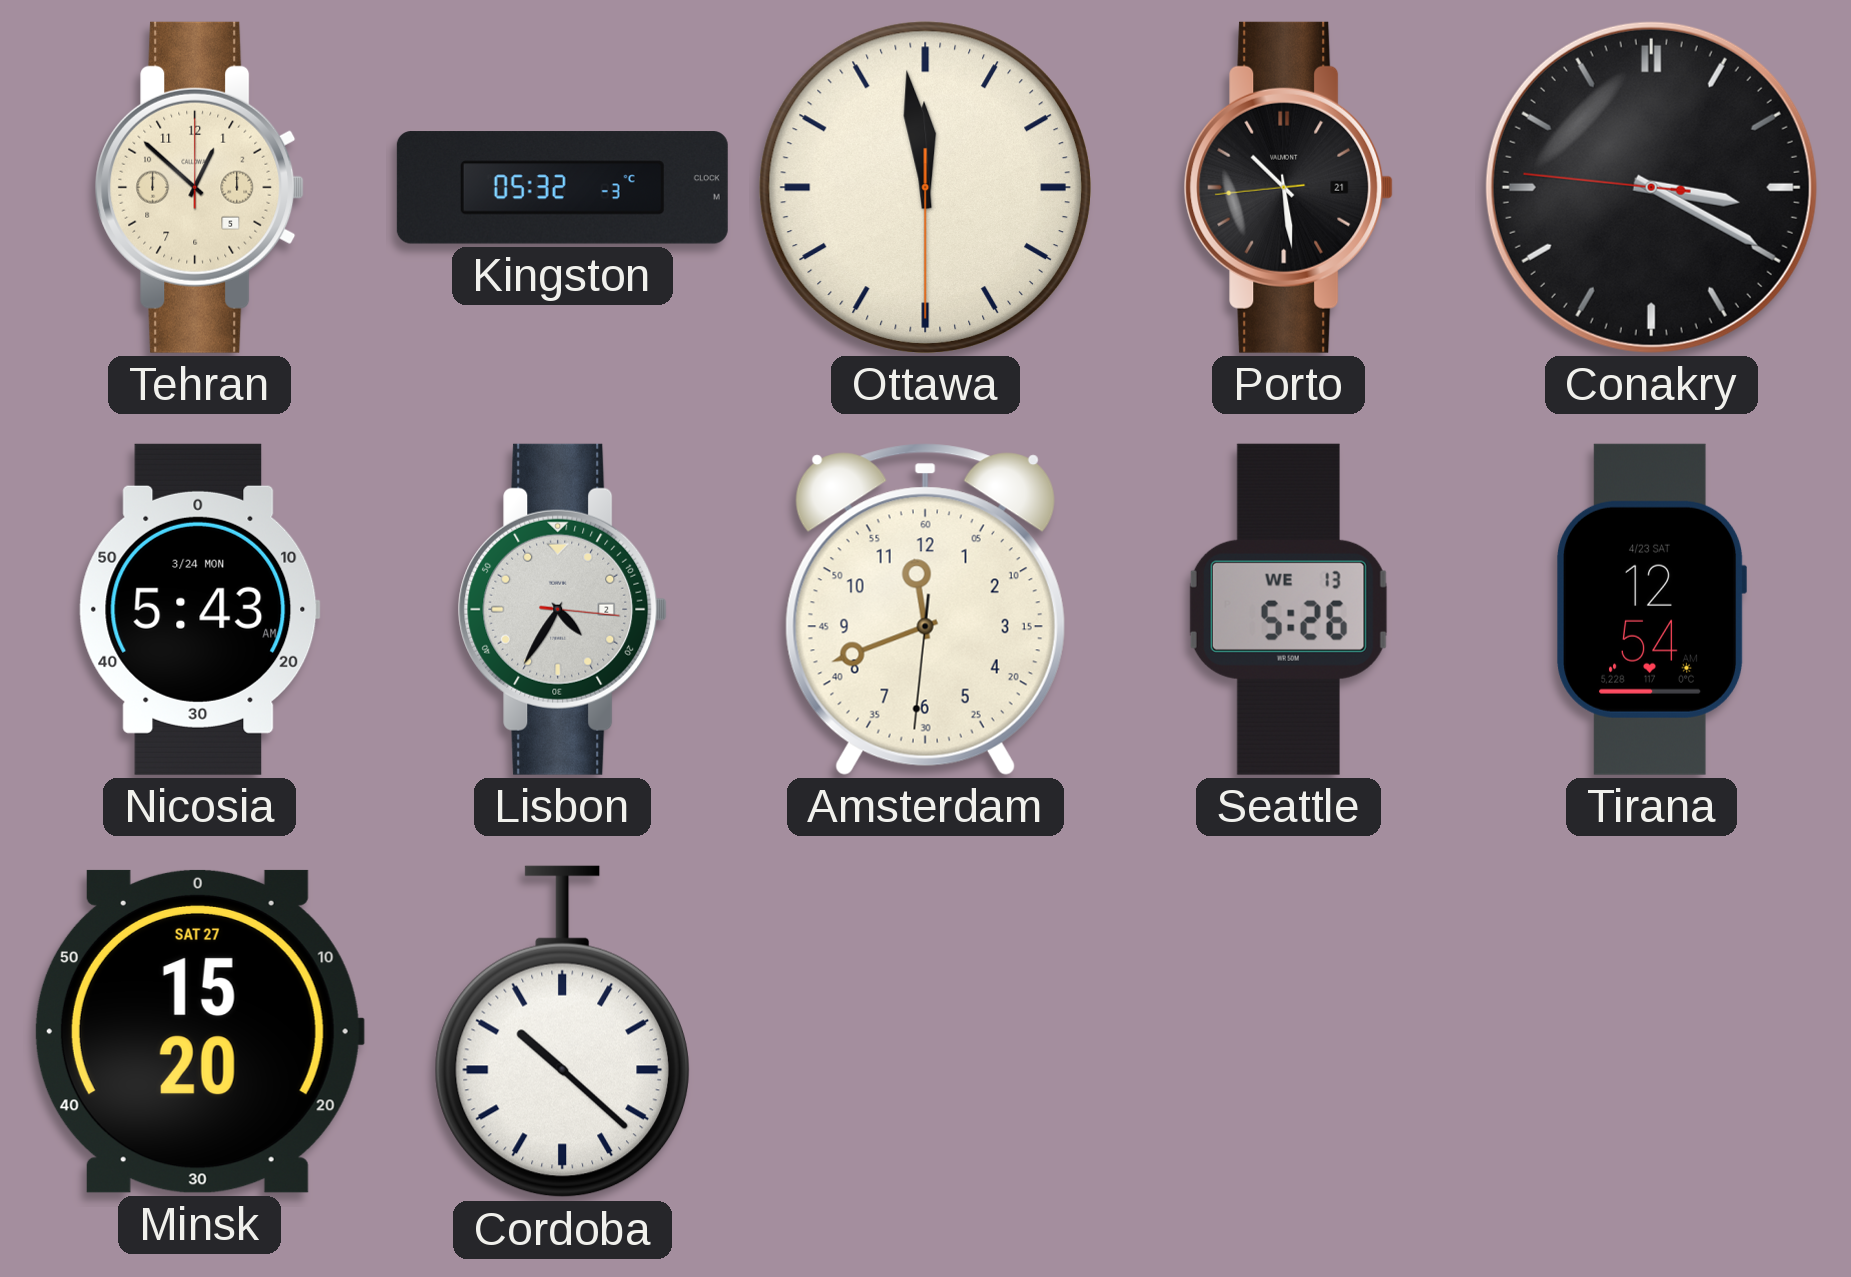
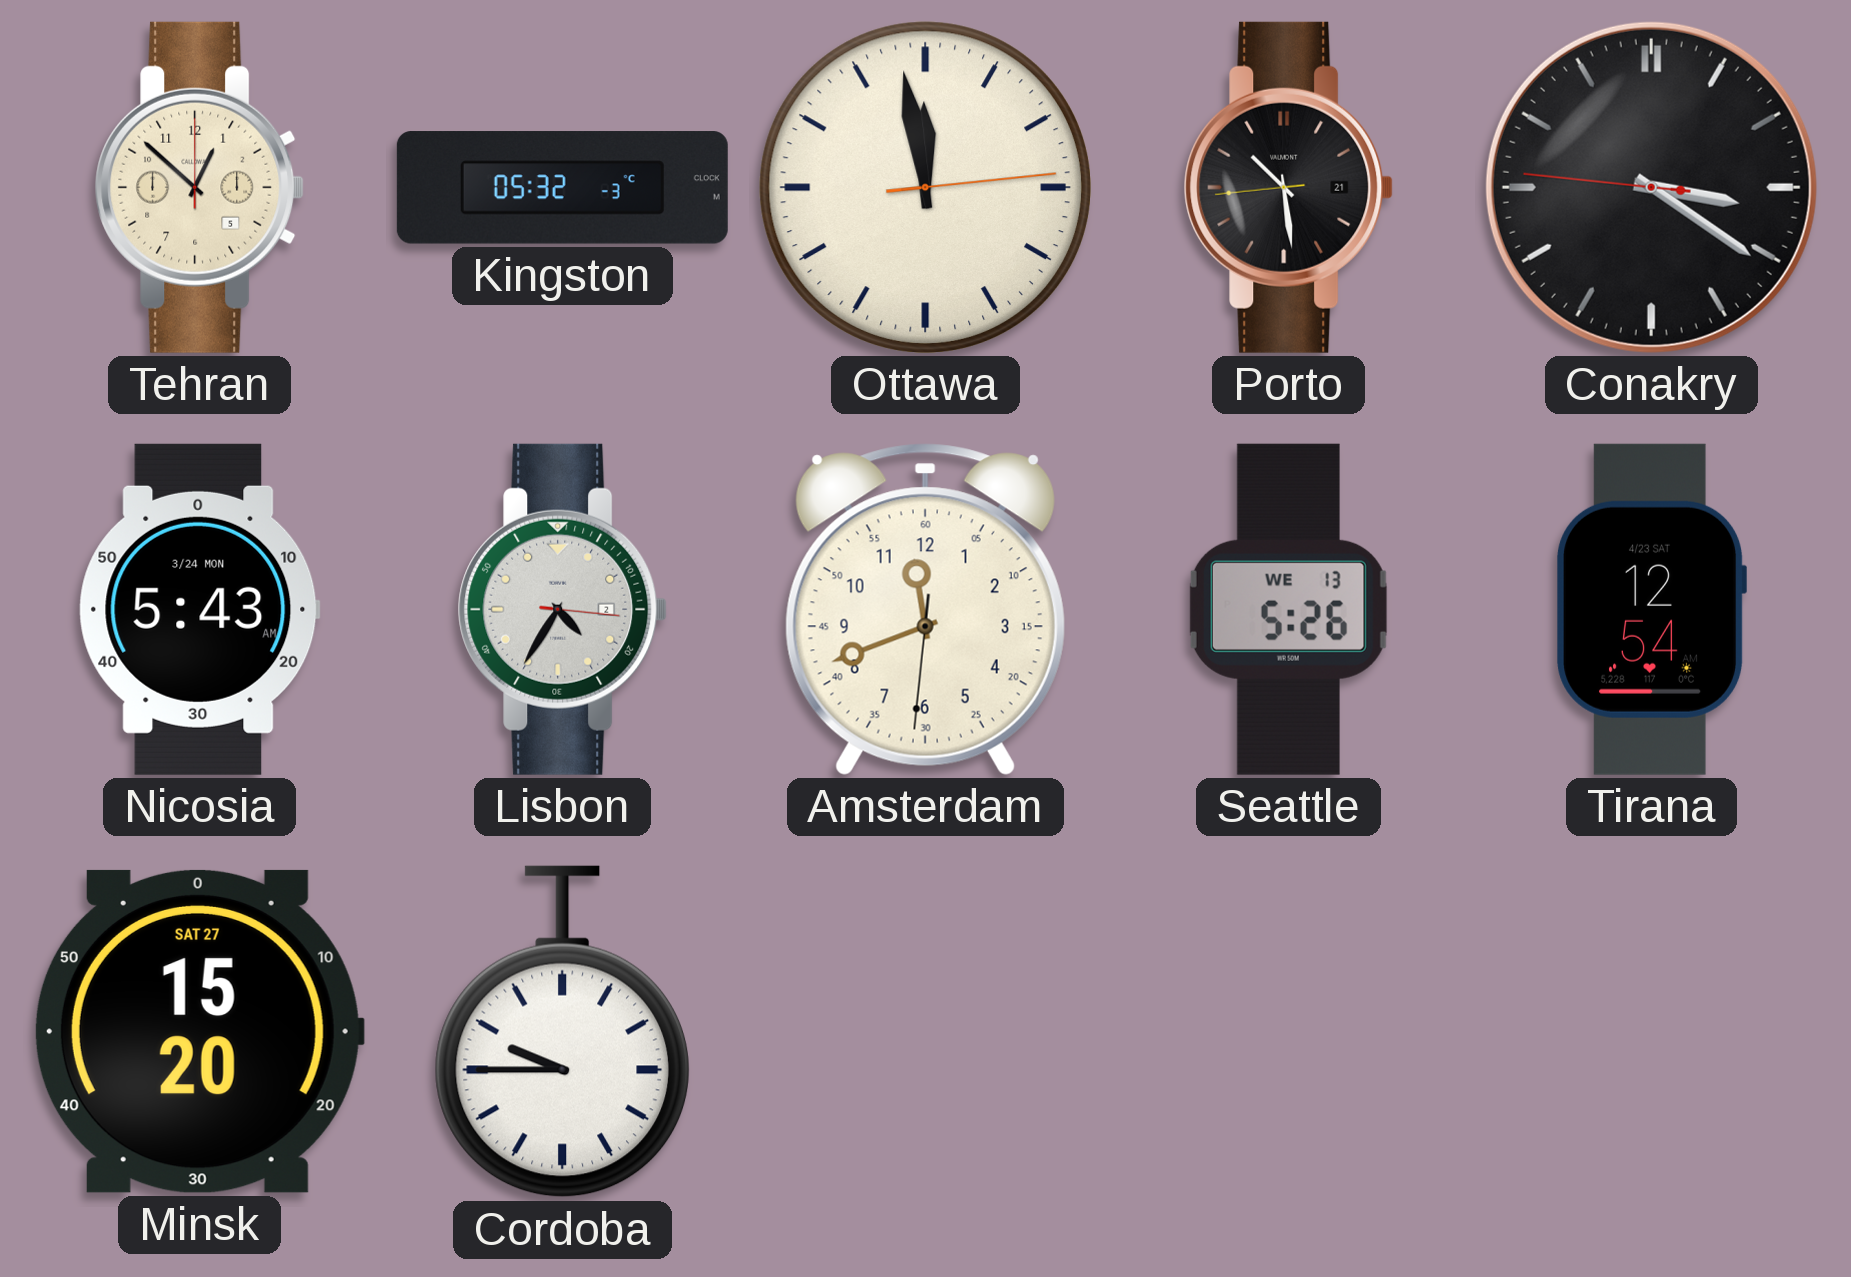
Ottawa: 11:58:30 -> 11:58:14 (925, 187)
Conakry: 3:19 -> 3:20 (1651, 187)
Cordoba: 10:22 -> 9:45 (562, 1032)
